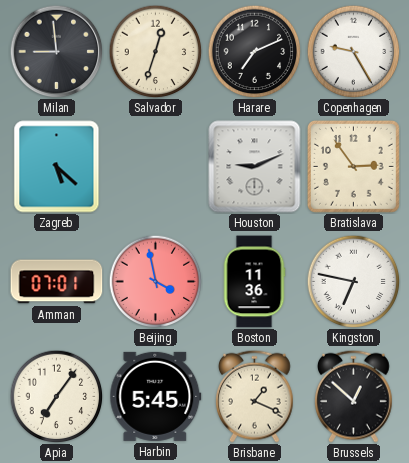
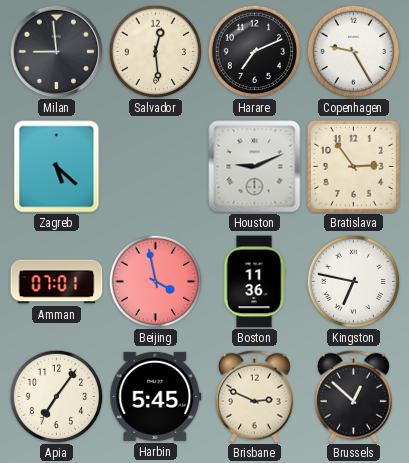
Salvador: 12:33 -> 12:29 (155, 51)
Brisbane: 1:19 -> 2:49 (255, 396)
